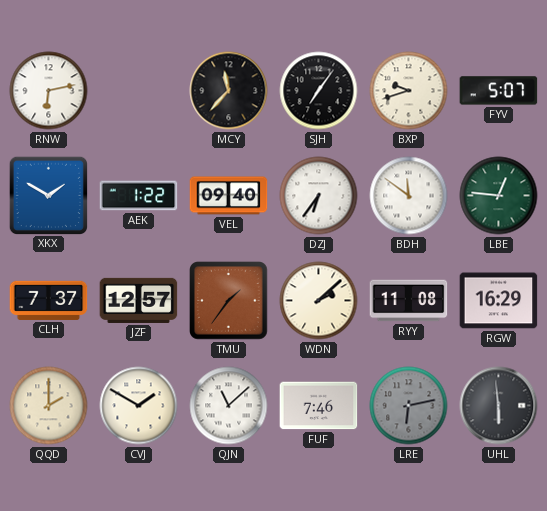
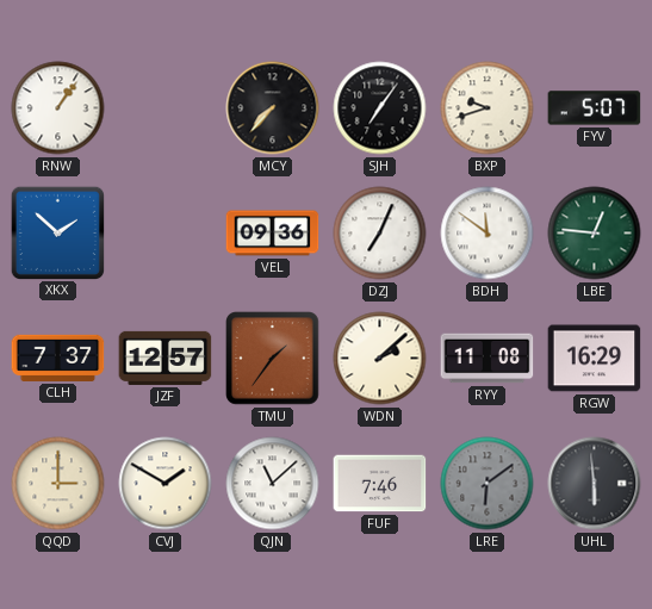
RNW: 6:13 -> 1:06 (58, 108)
MCY: 11:37 -> 7:37 (273, 108)
XKX: 1:50 -> 1:52 (57, 232)
AEK: 1:22 -> none (139, 196)
VEL: 09:40 -> 09:36 (273, 234)
DZJ: 6:36 -> 7:04 (380, 234)
QQD: 2:00 -> 3:00 (58, 484)
LRE: 6:13 -> 6:09 (488, 484)
